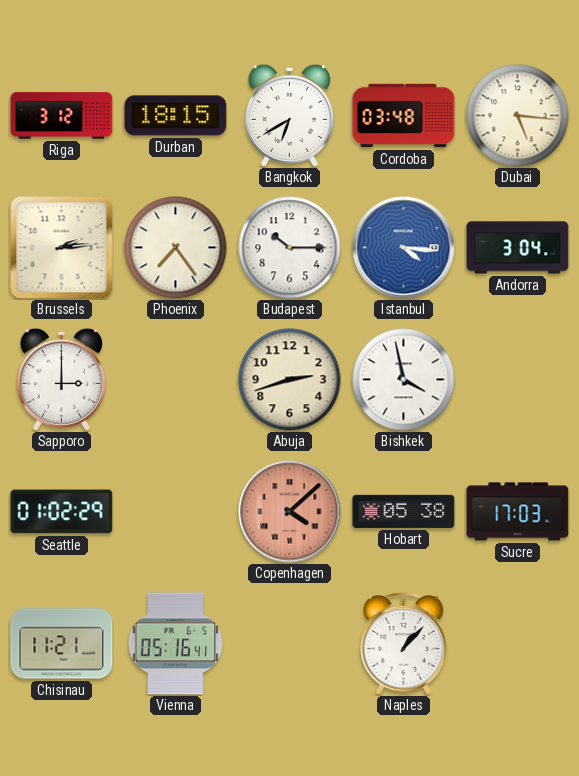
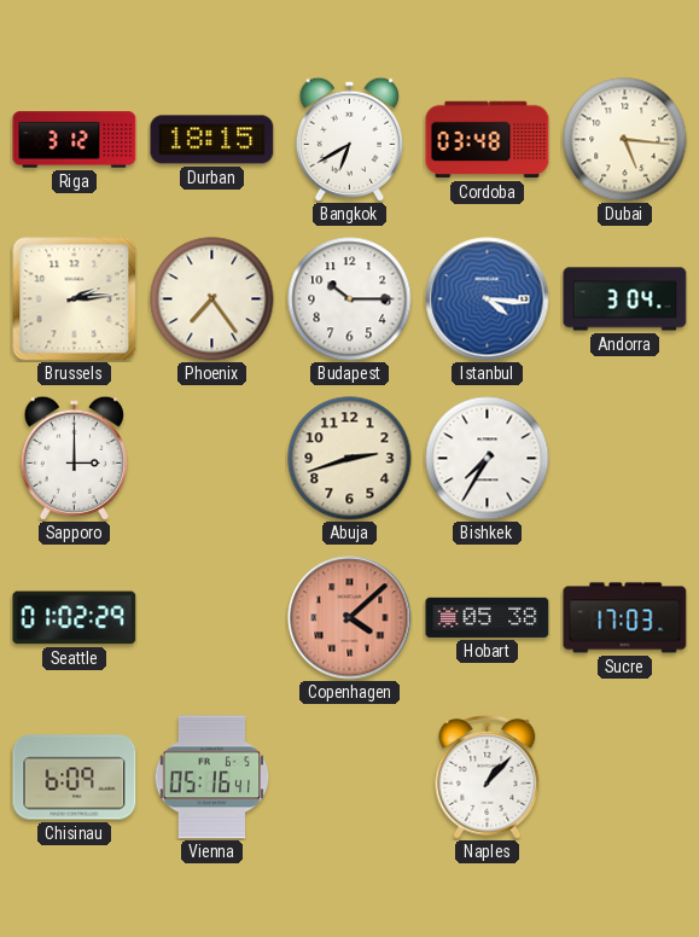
Bishkek: 3:58 -> 7:35 (488, 459)
Chisinau: 11:21 -> 6:09 (75, 778)
